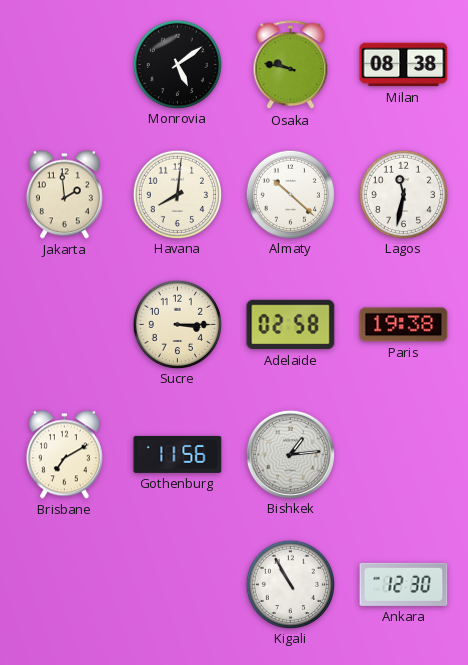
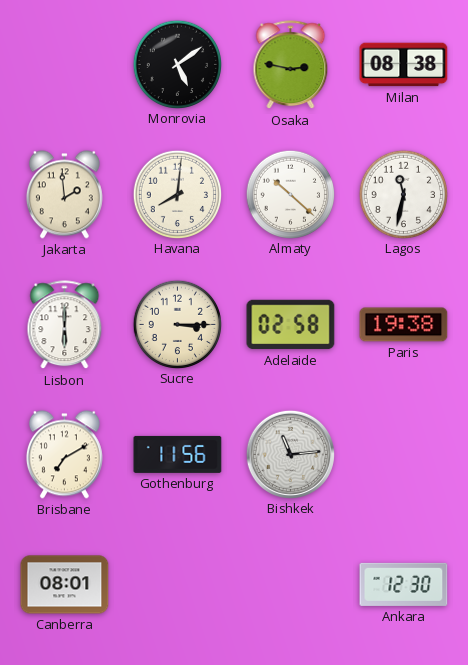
Osaka: 9:47 -> 2:47 (291, 65)
Lisbon: none -> 6:00 (65, 325)
Bishkek: 1:14 -> 11:14 (290, 454)
Canberra: none -> 08:01 (65, 585)
Kigali: 10:55 -> none (290, 584)
